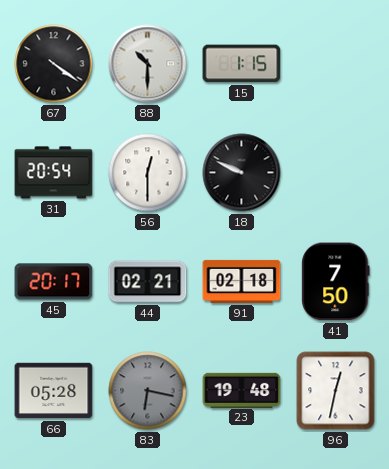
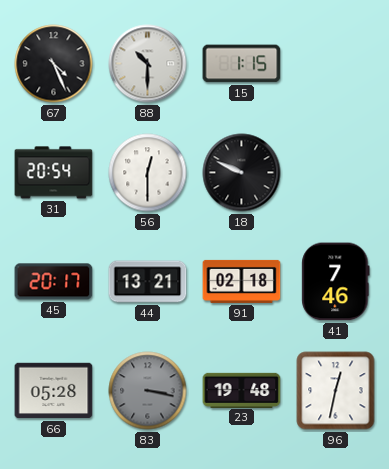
67: 4:21 -> 4:26 (54, 64)
44: 02:21 -> 13:21 (148, 282)
41: 7:50 -> 7:46 (336, 282)
83: 6:17 -> 3:17 (148, 391)
